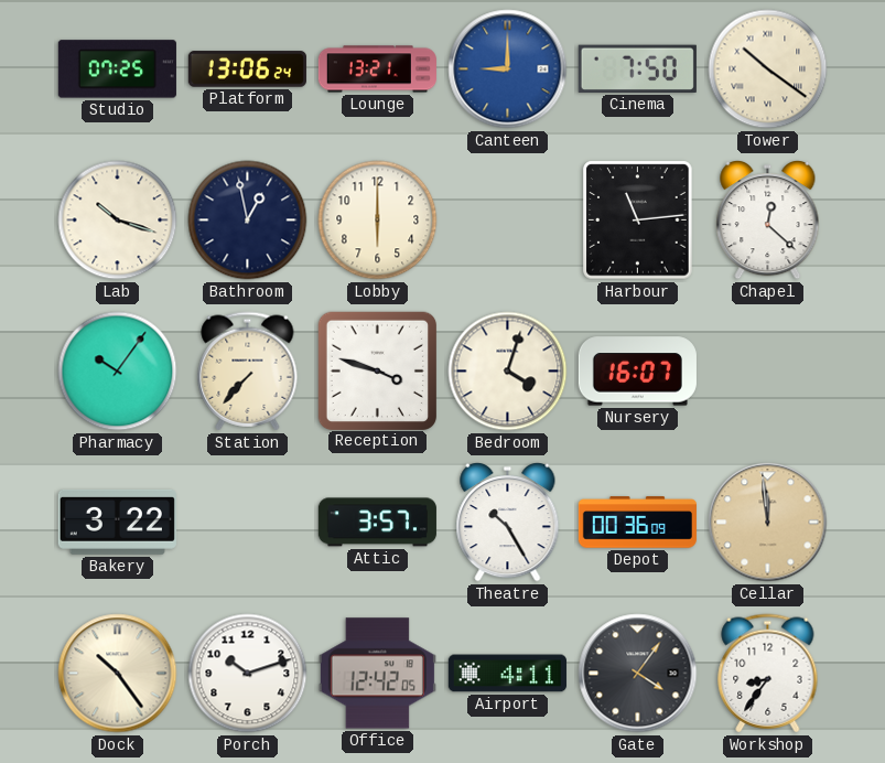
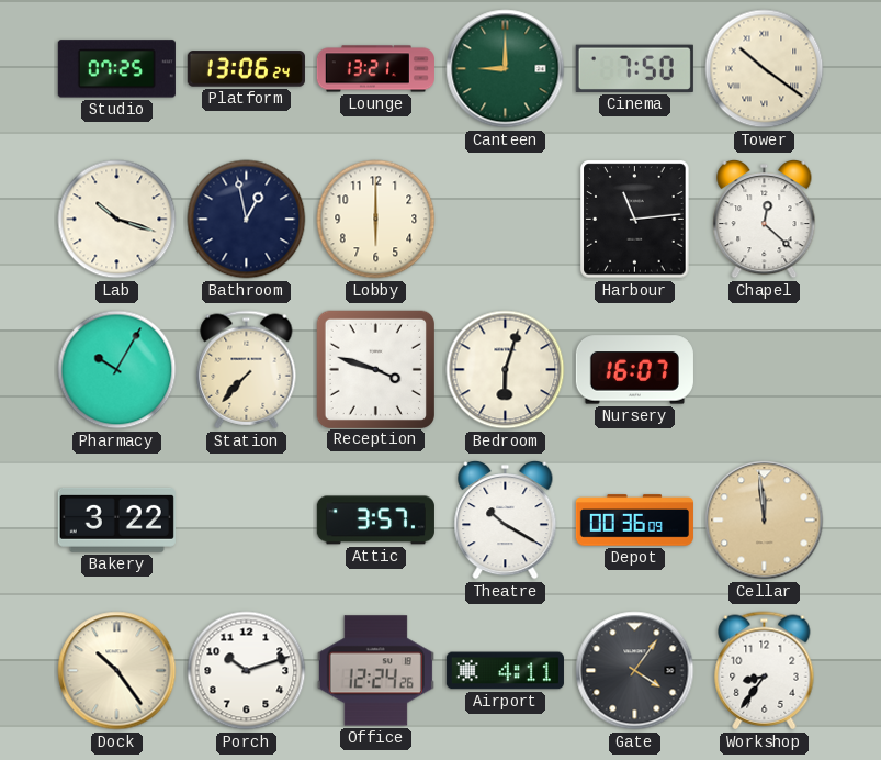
Canteen dial: blue -> green (506, 69)
Pharmacy: 10:06 -> 10:05 (117, 370)
Bedroom: 4:03 -> 6:03 (506, 370)
Theatre: 10:25 -> 10:20 (506, 521)
Office: 12:42 -> 12:24 (375, 671)
